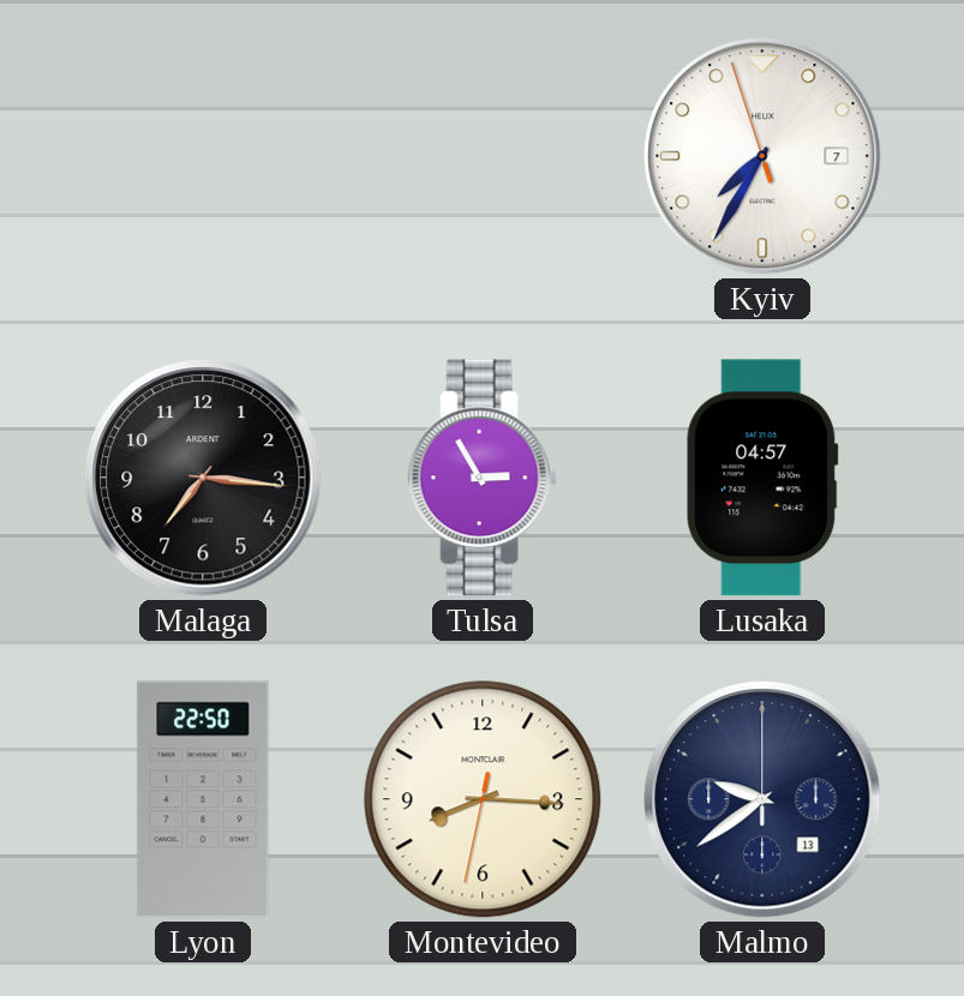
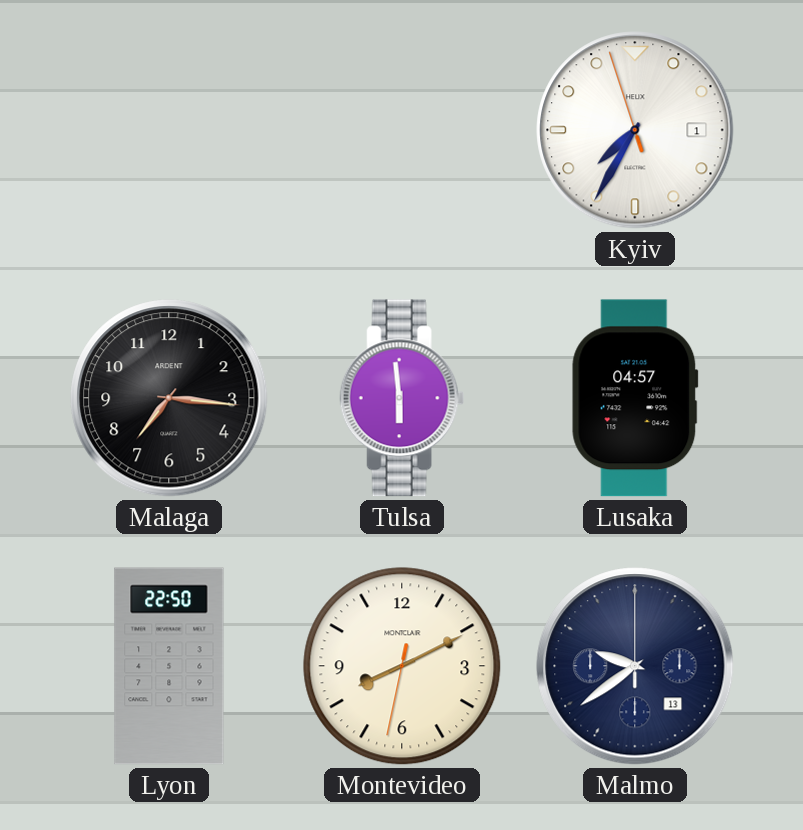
Kyiv date: 7 -> 1 (635, 130)
Tulsa: 2:55 -> 5:59 (402, 398)
Montevideo: 8:15 -> 8:10 (402, 666)
